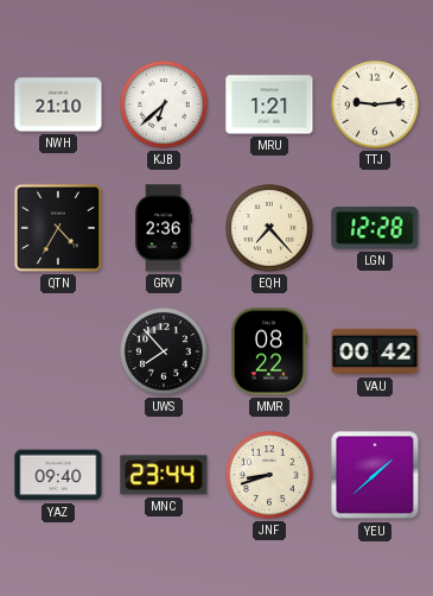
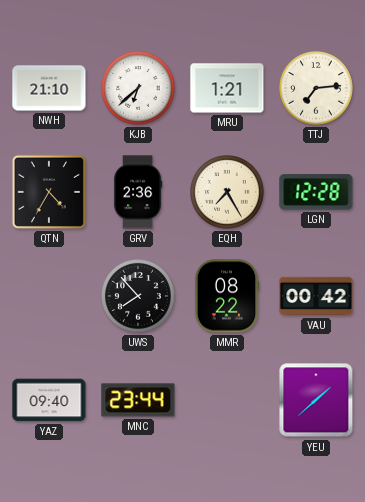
TTJ: 9:14 -> 7:14 (316, 88)
EQH: 7:23 -> 7:25 (227, 192)
JNF: 8:42 -> none (269, 475)
